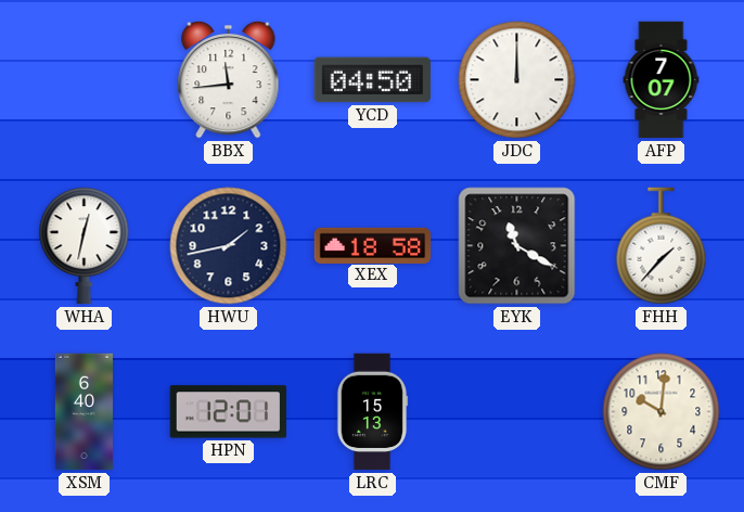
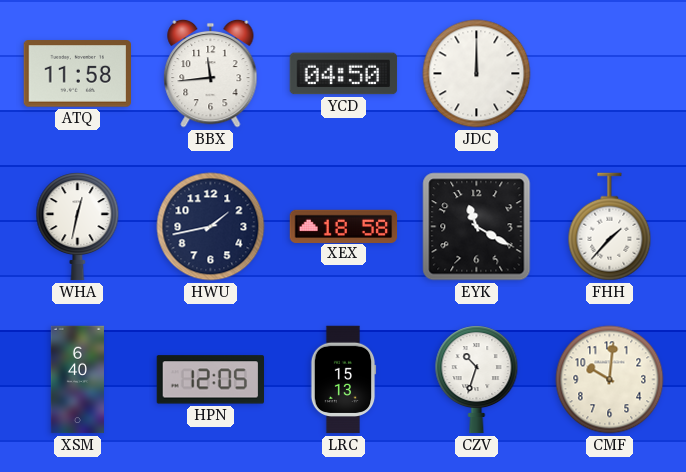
ATQ: none -> 11:58 (77, 74)
AFP: 7:07 -> none (662, 80)
HPN: 12:01 -> 12:05 (210, 380)
CZV: none -> 10:33 (477, 380)
